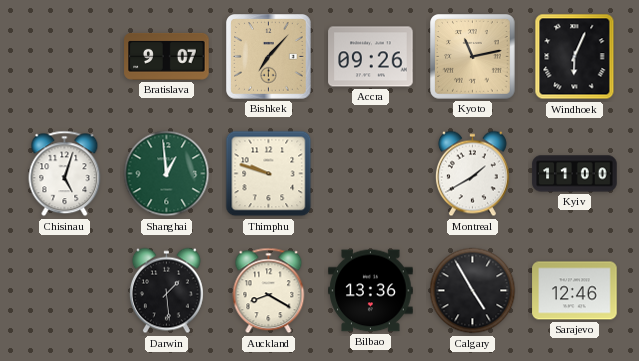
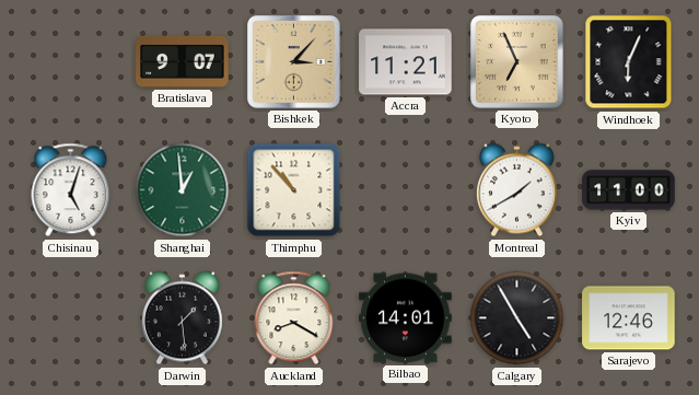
Bishkek: 7:07 -> 3:07 (294, 62)
Accra: 09:26 -> 11:21 (406, 62)
Kyoto: 11:13 -> 6:56 (517, 62)
Thimphu: 9:48 -> 10:53 (294, 190)
Bilbao: 13:36 -> 14:01 (406, 318)
